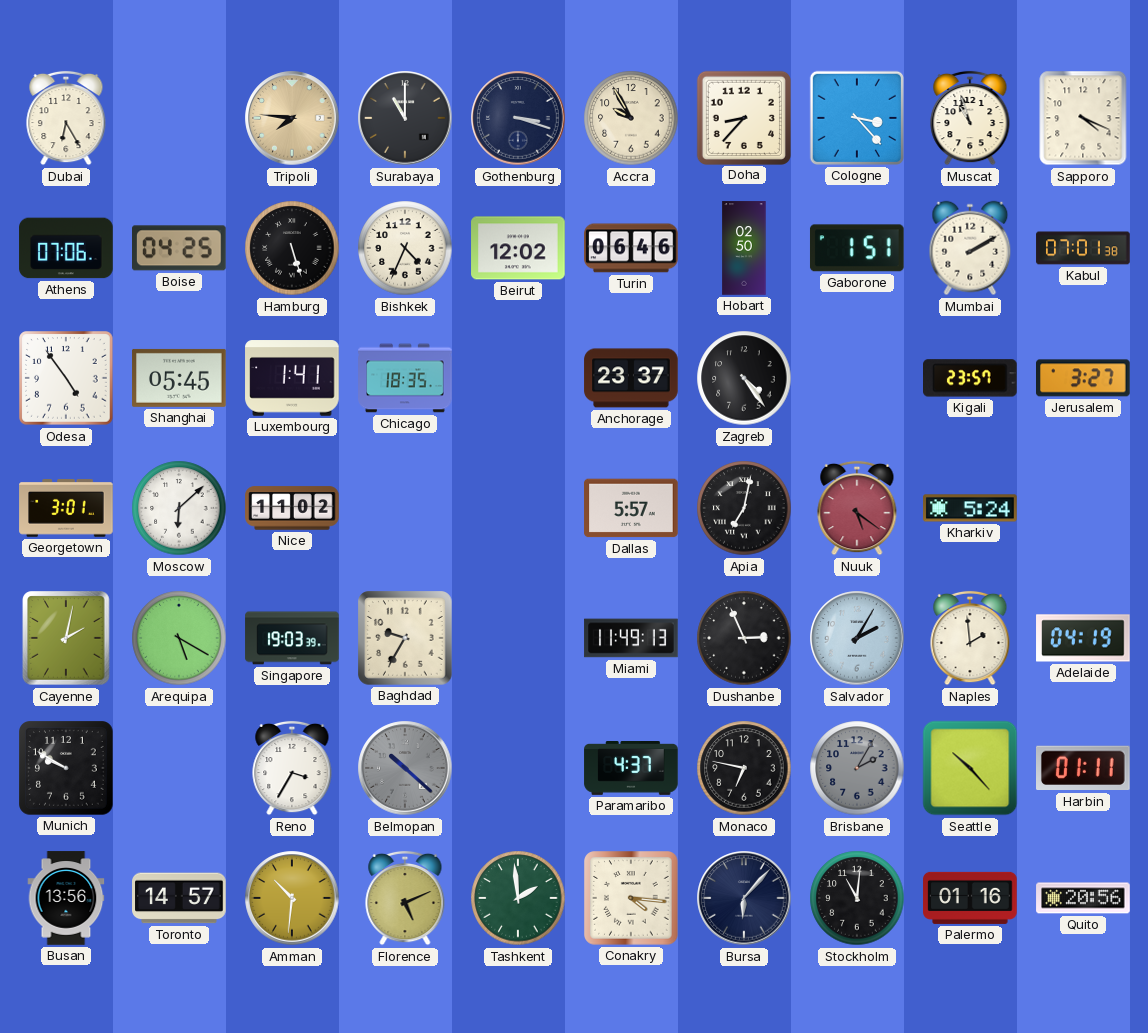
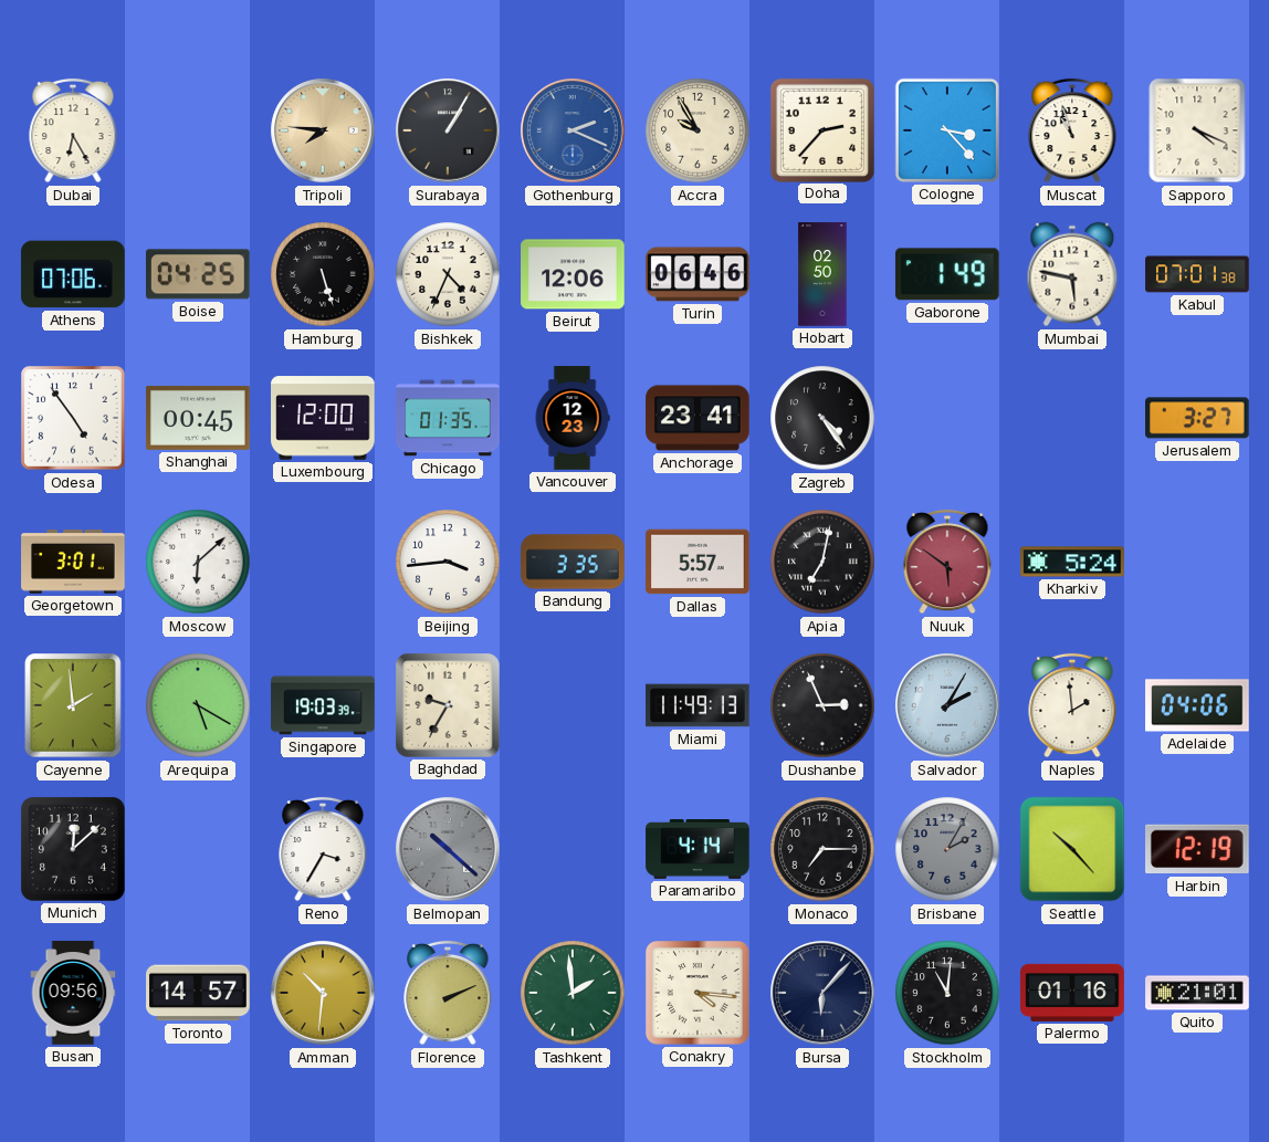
Surabaya: 11:00 -> 1:05 (448, 130)
Gothenburg: 3:18 -> 2:19 (573, 130)
Gothenburg dial: navy -> blue (573, 130)
Doha: 8:37 -> 2:37 (821, 129)
Beirut: 12:02 -> 12:06 (573, 274)
Gaborone: 1:51 -> 1:49 (947, 274)
Mumbai: 2:10 -> 5:47 (1072, 274)
Shanghai: 05:45 -> 00:45 (198, 418)
Luxembourg: 1:41 -> 12:00 (323, 418)
Chicago: 18:35 -> 01:35 (448, 418)
Vancouver: none -> 12:23 (573, 418)
Anchorage: 23:37 -> 23:41 (698, 418)
Kigali: 23:57 -> none (971, 378)
Nice: 11:02 -> none (292, 508)
Beijing: none -> 3:44 (448, 562)
Bandung: none -> 3:35 (573, 562)
Nuuk: 5:21 -> 5:51 (947, 562)
Cayenne: 2:02 -> 1:59 (73, 705)
Adelaide: 04:19 -> 04:06 (1197, 705)
Munich: 9:50 -> 12:08 (74, 850)
Paramaribo: 4:37 -> 4:14 (698, 850)
Monaco: 6:47 -> 7:15 (822, 849)
Harbin: 01:11 -> 12:19 (1198, 849)
Busan: 13:56 -> 09:56 (73, 993)
Florence: 5:11 -> 2:11 (448, 993)
Quito: 20:56 -> 21:01 (1197, 993)
